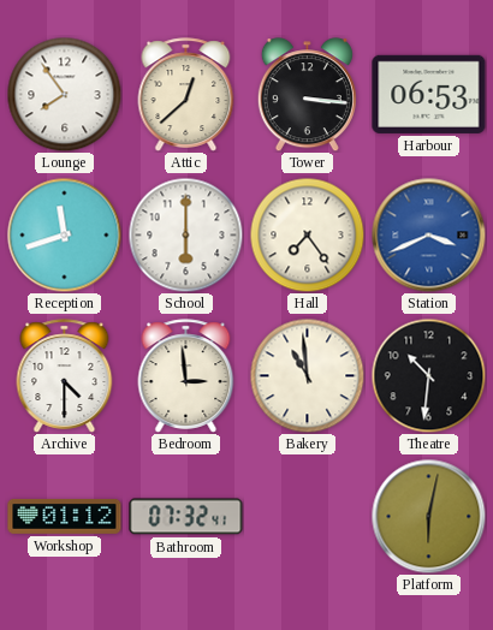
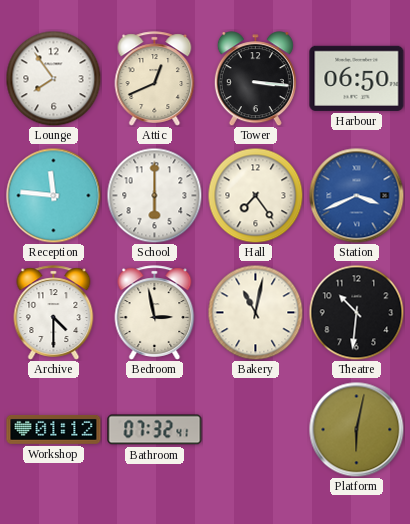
Attic: 12:38 -> 12:41 (155, 79)
Harbour: 06:53 -> 06:50 (357, 78)
Reception: 11:42 -> 11:46 (53, 195)
Bedroom: 2:59 -> 2:58 (155, 313)
Bakery: 10:59 -> 11:02 (255, 312)
